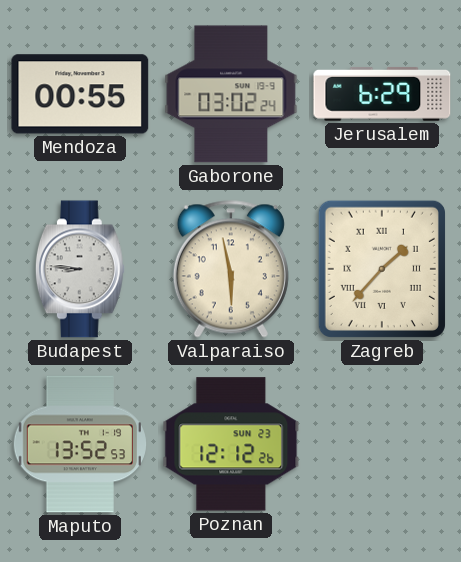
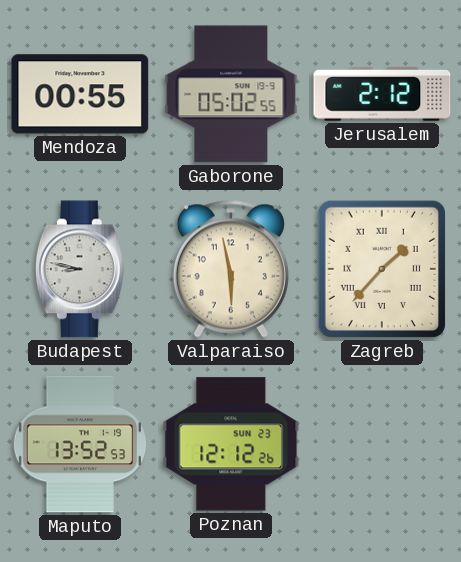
Gaborone: 03:02 -> 05:02 (231, 94)
Jerusalem: 6:29 -> 2:12 (382, 94)
Budapest: 8:46 -> 8:47 (80, 269)
